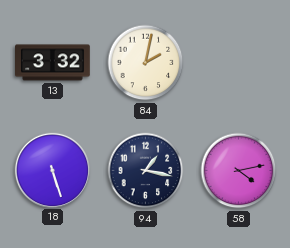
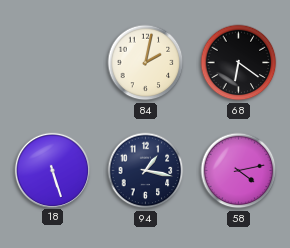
13: 3:32 -> none (53, 63)
68: none -> 6:21 (239, 63)
